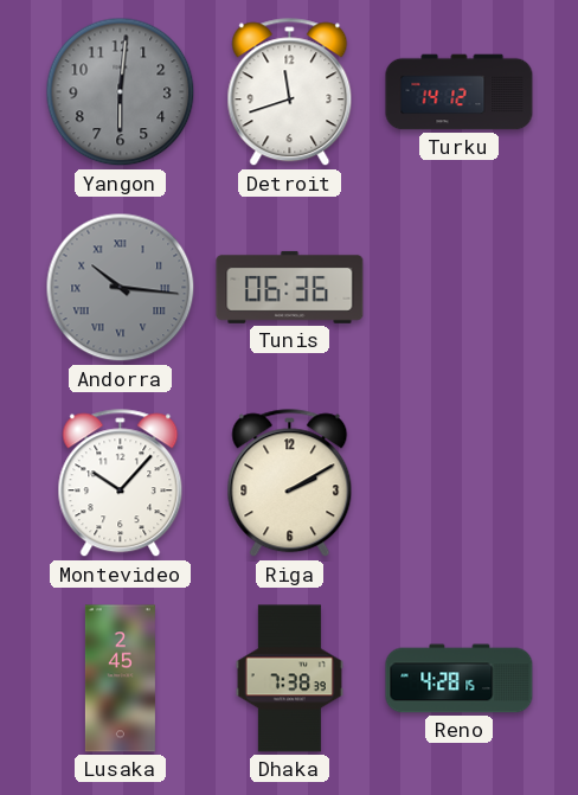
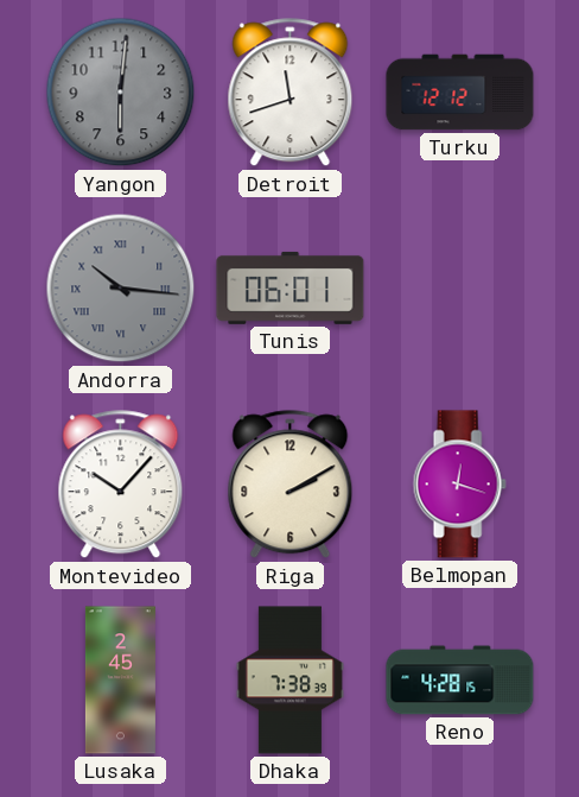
Turku: 14:12 -> 12:12 (460, 93)
Tunis: 06:36 -> 06:01 (291, 287)
Belmopan: none -> 12:18 (459, 485)
